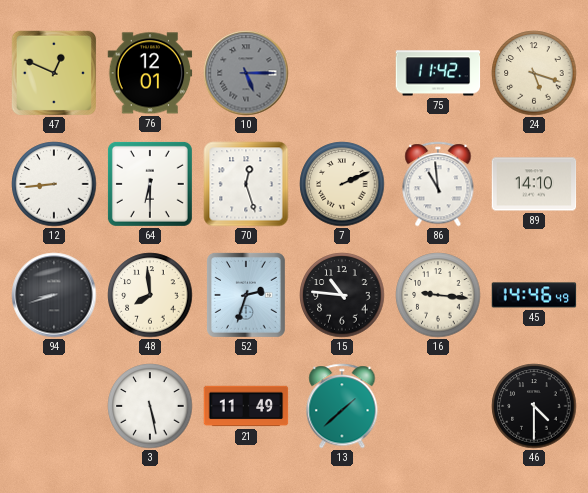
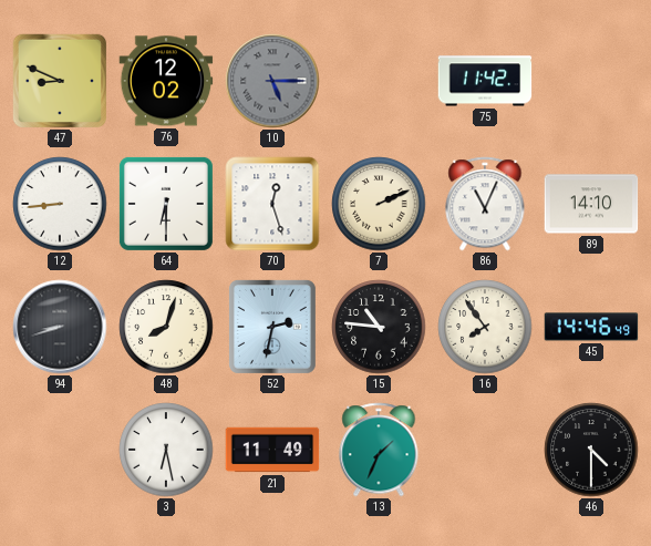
47: 12:49 -> 8:49 (60, 81)
76: 12:01 -> 12:02 (166, 81)
24: 5:18 -> none (534, 73)
86: 10:59 -> 11:04 (485, 204)
48: 7:59 -> 8:03 (166, 327)
52: 2:33 -> 2:32 (272, 327)
16: 9:16 -> 7:54 (485, 327)
3: 5:28 -> 6:28 (166, 450)
13: 1:38 -> 1:34 (379, 450)
